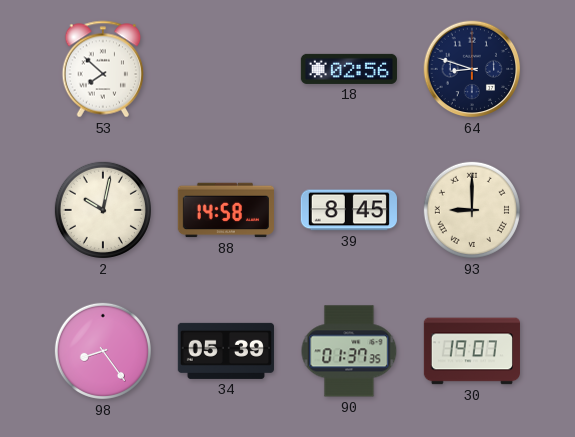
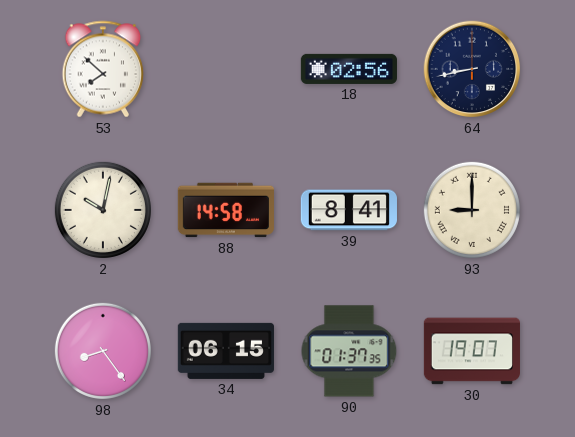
64: 8:48 -> 8:43 (472, 69)
39: 8:45 -> 8:41 (349, 210)
34: 05:39 -> 06:15 (226, 351)
